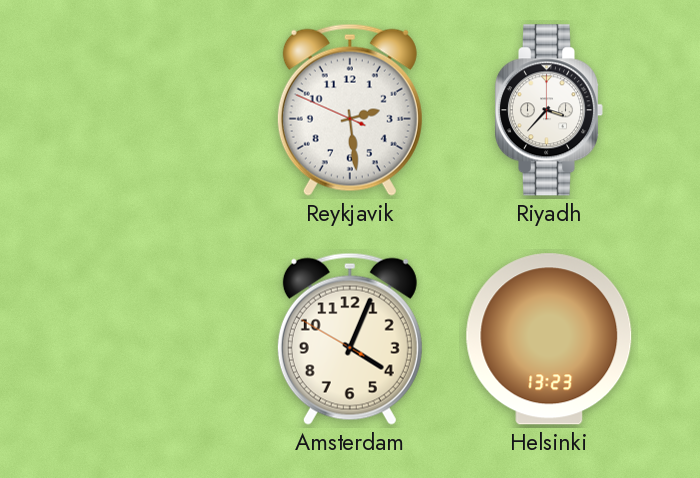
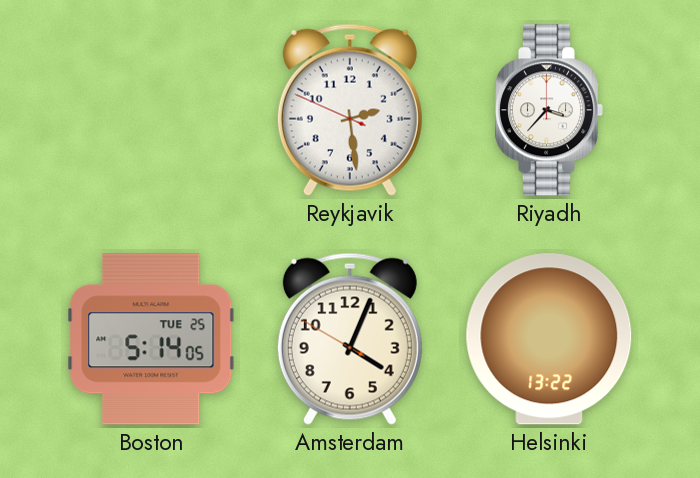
Boston: none -> 5:14 (151, 339)
Helsinki: 13:23 -> 13:22 (549, 339)
